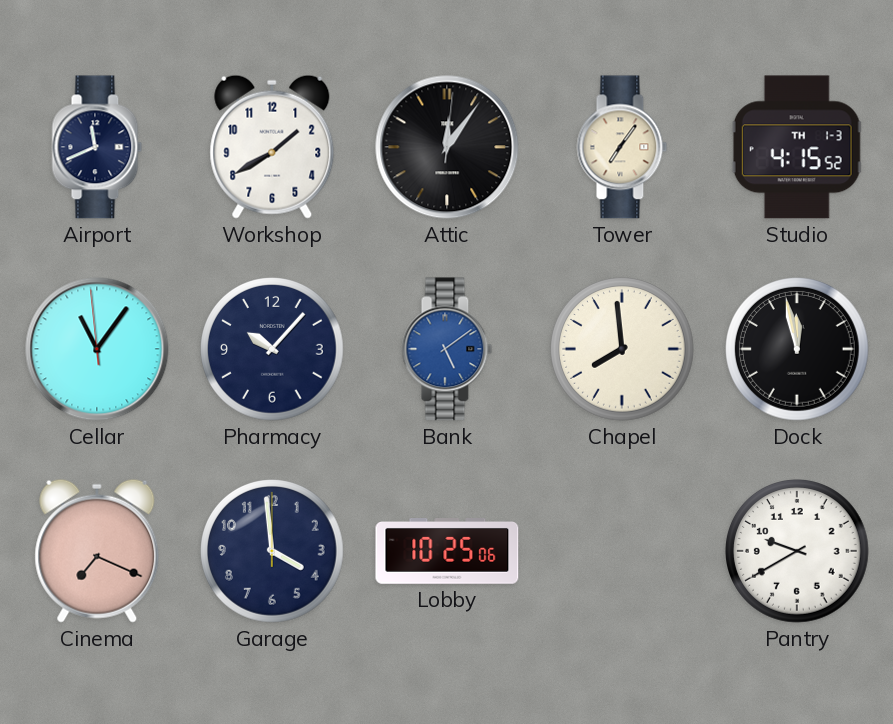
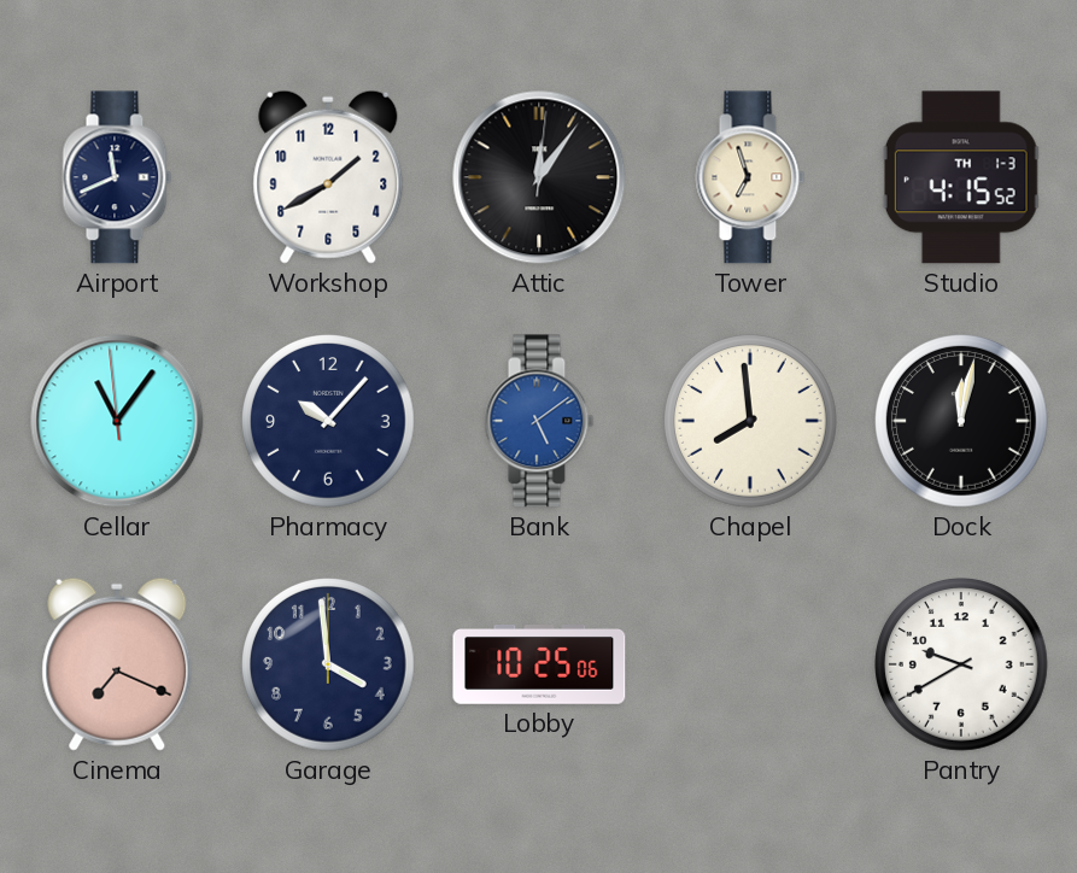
Tower: 7:06 -> 6:57 (750, 177)
Dock: 11:58 -> 12:02 (962, 422)
